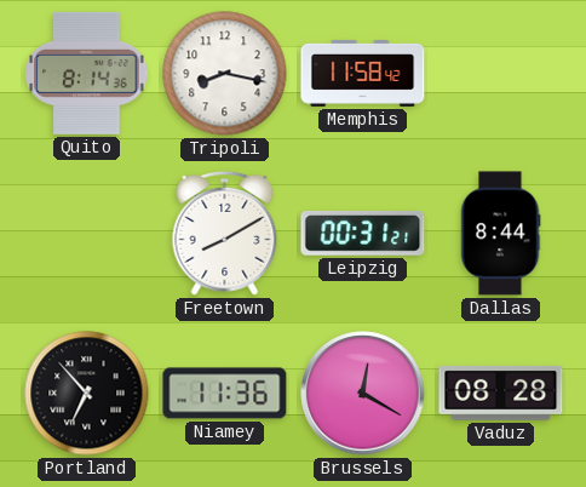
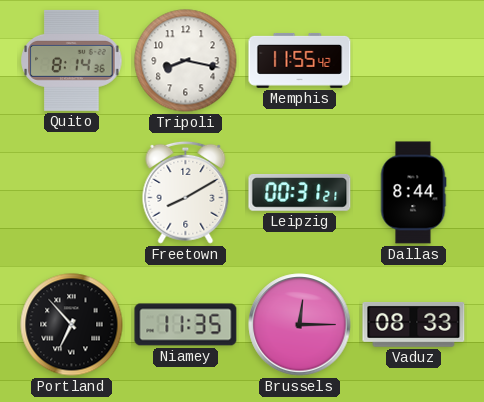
Memphis: 11:58 -> 11:55 (300, 61)
Niamey: 11:36 -> 11:35 (186, 325)
Brussels: 12:20 -> 12:15 (300, 325)
Vaduz: 08:28 -> 08:33 (414, 325)
